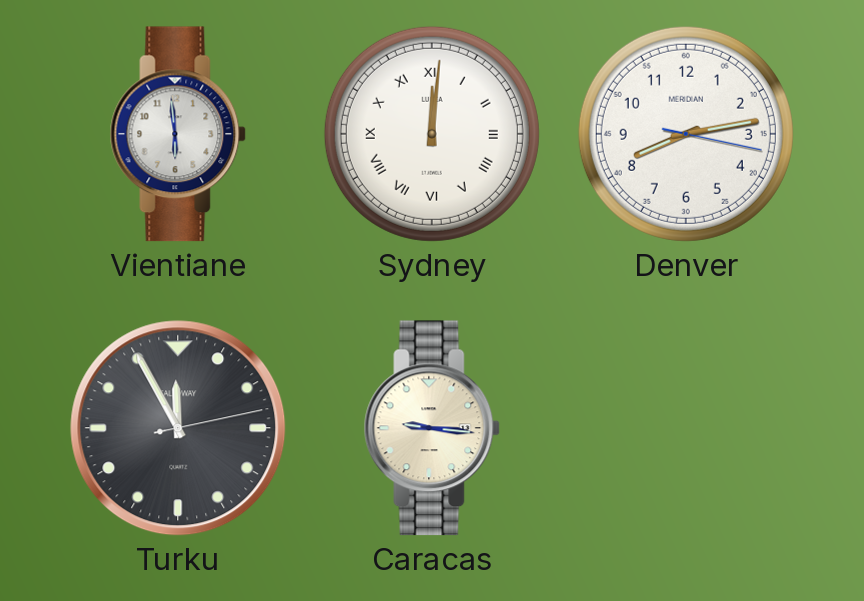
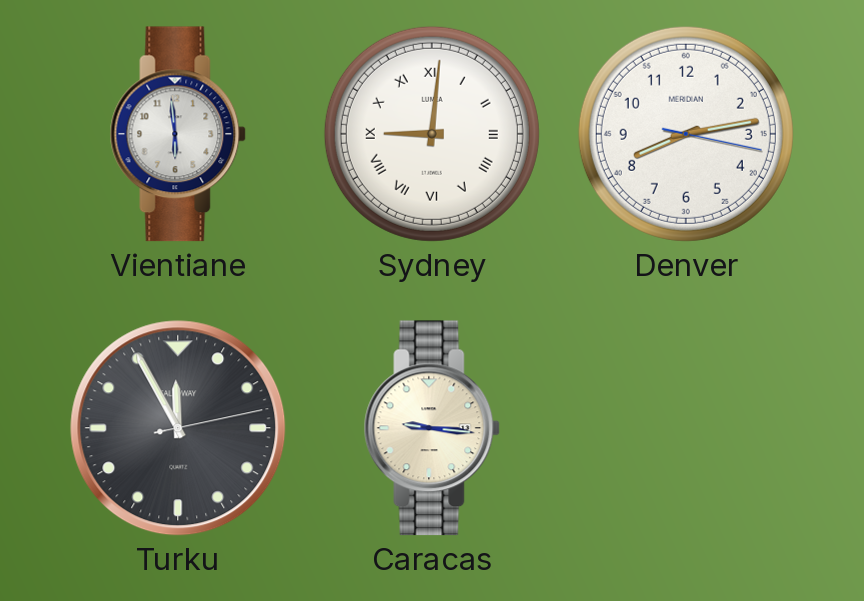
Sydney: 12:01 -> 9:01 (432, 134)
